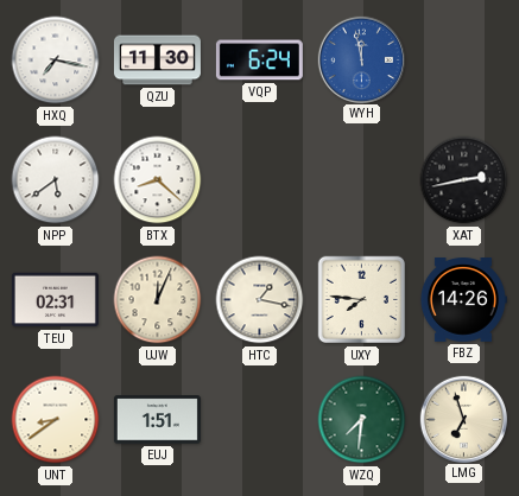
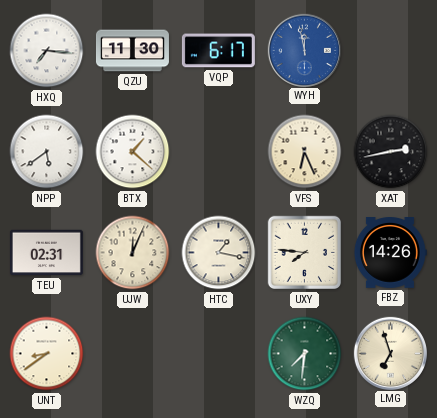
HXQ: 7:17 -> 7:16 (47, 51)
VQP: 6:24 -> 6:17 (218, 51)
BTX: 8:22 -> 1:22 (133, 152)
VFS: none -> 6:26 (305, 152)
EUJ: 1:51 -> none (157, 420)
